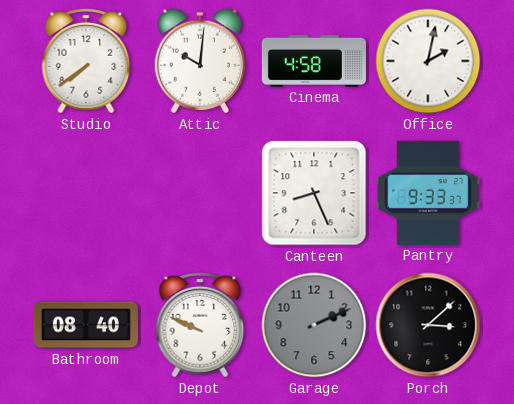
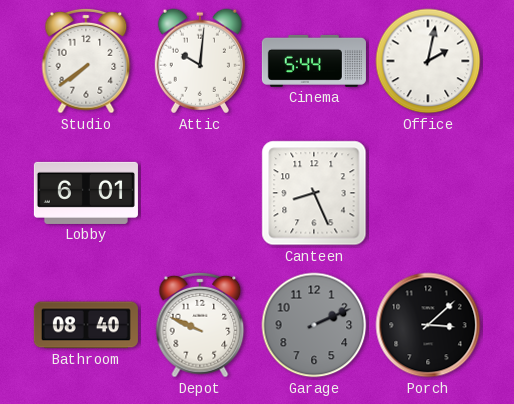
Cinema: 4:58 -> 5:44 (314, 61)
Lobby: none -> 6:01 (86, 193)
Pantry: 9:33 -> none (428, 193)
